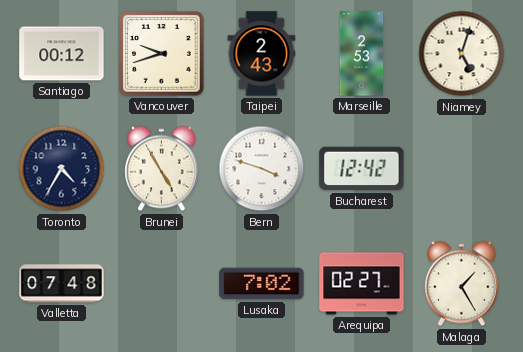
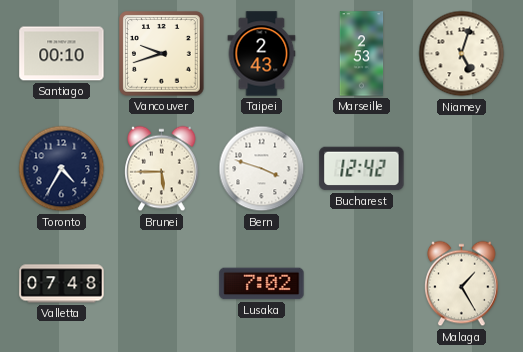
Santiago: 00:12 -> 00:10 (62, 54)
Brunei: 4:55 -> 5:45 (162, 169)
Arequipa: 02:27 -> none (362, 284)
